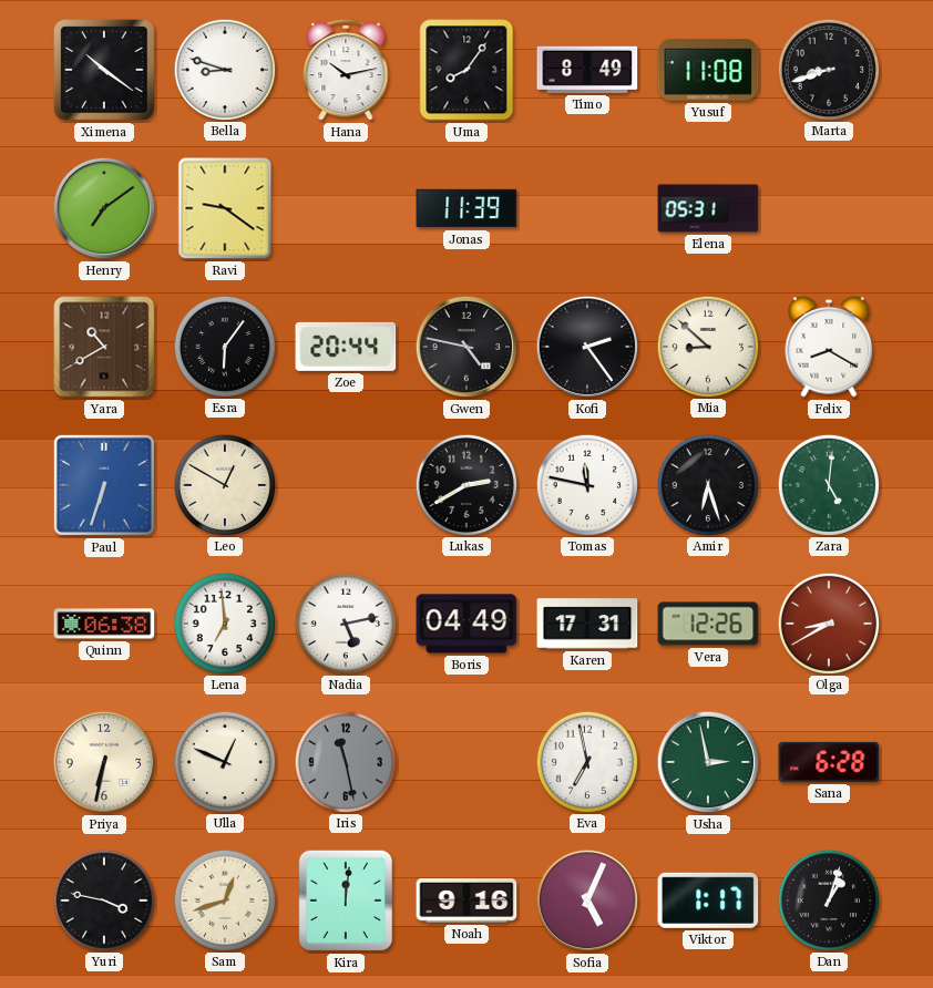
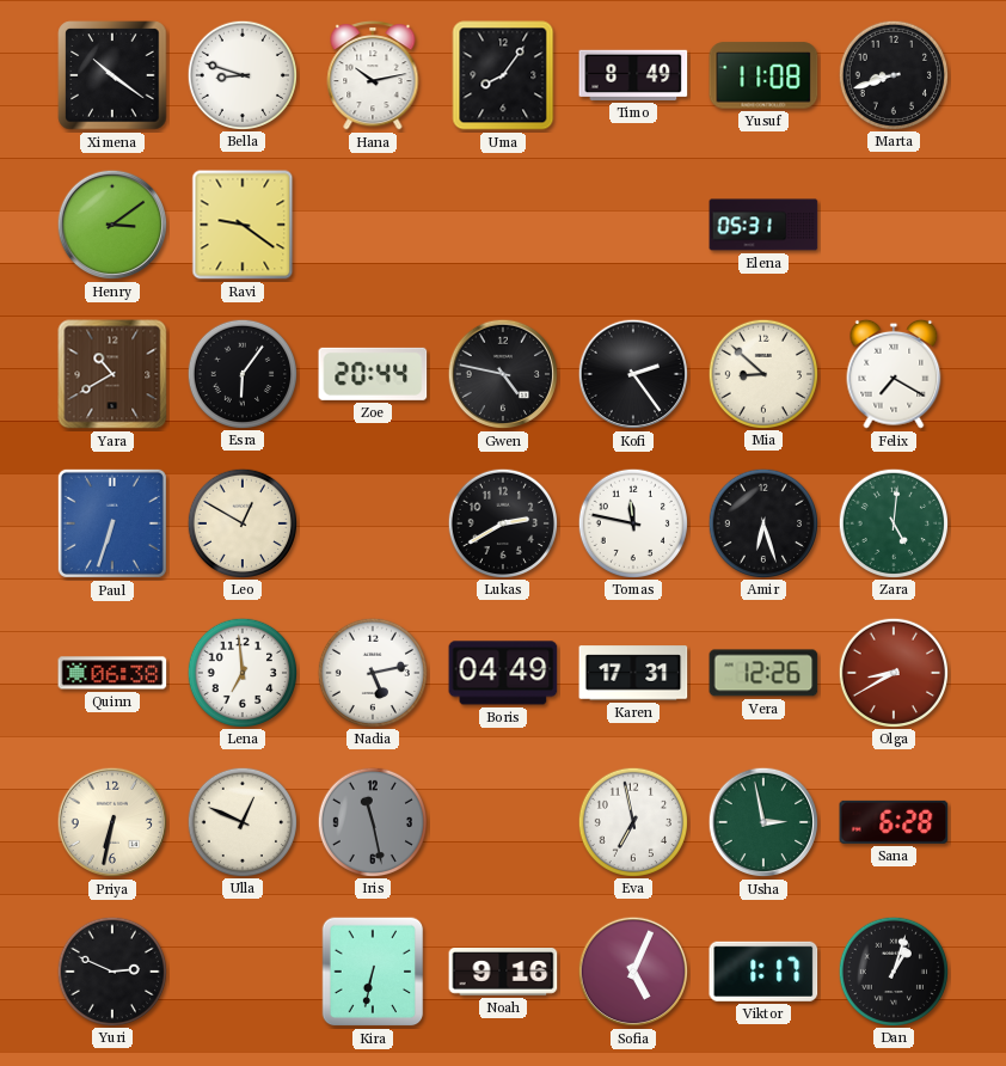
Henry: 7:09 -> 3:09 (112, 225)
Jonas: 11:39 -> none (466, 208)
Felix: 8:20 -> 7:20 (894, 374)
Yuri: 3:47 -> 2:49 (111, 970)
Sam: 12:42 -> none (224, 899)
Kira: 12:01 -> 6:32 (373, 972)
